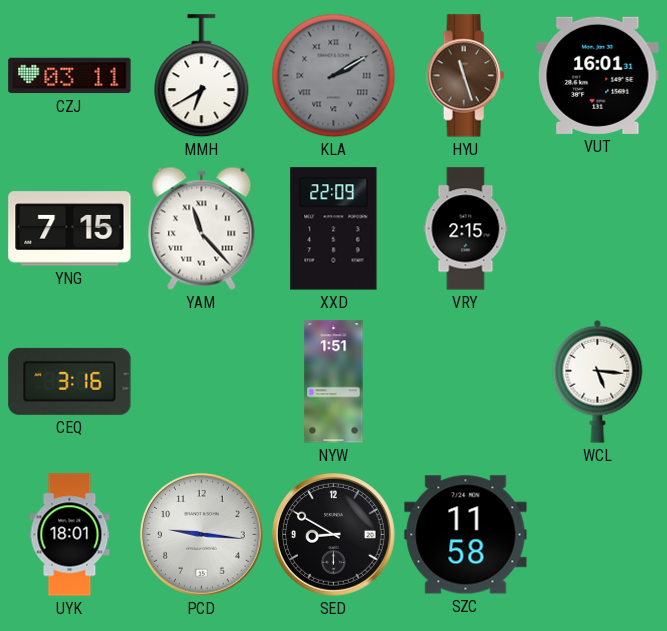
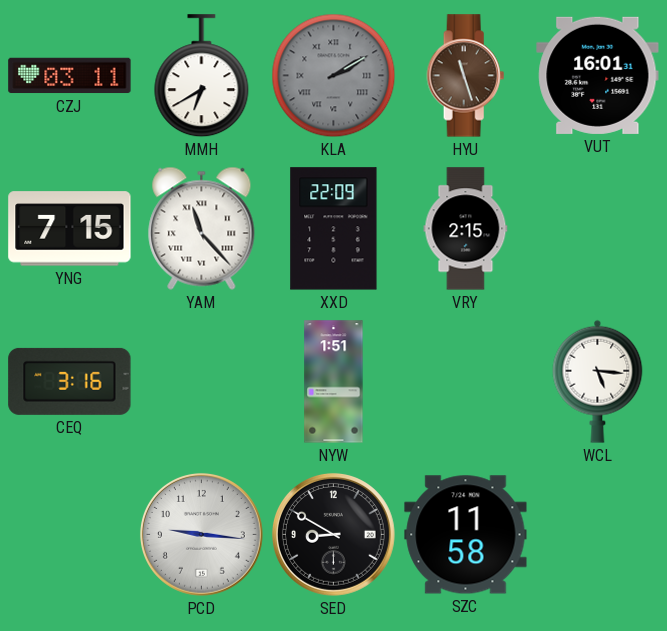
UYK: 18:01 -> none (70, 535)
